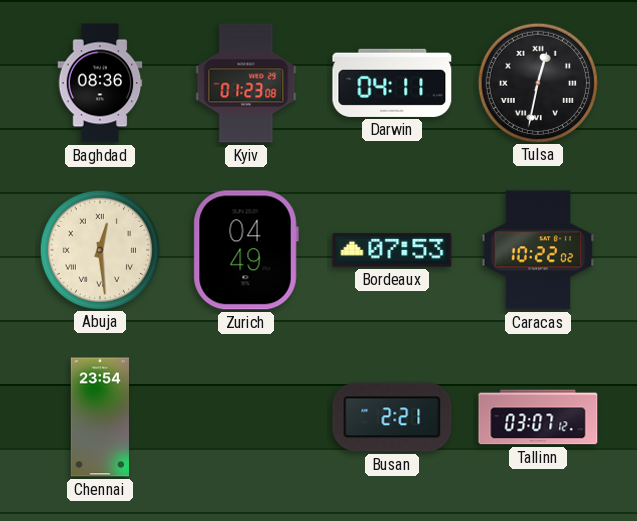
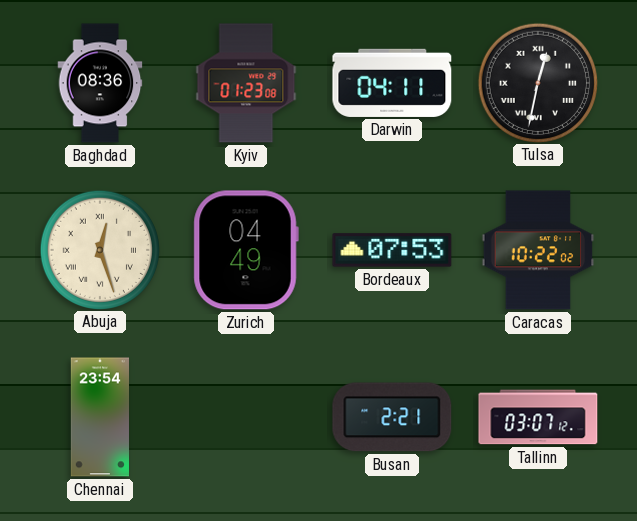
Abuja: 12:29 -> 12:27 (99, 249)
